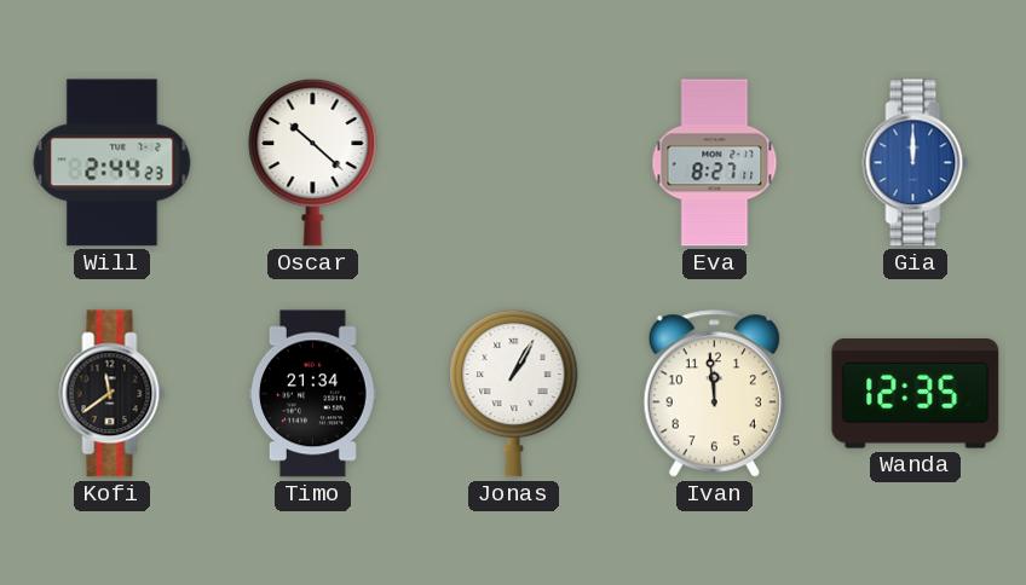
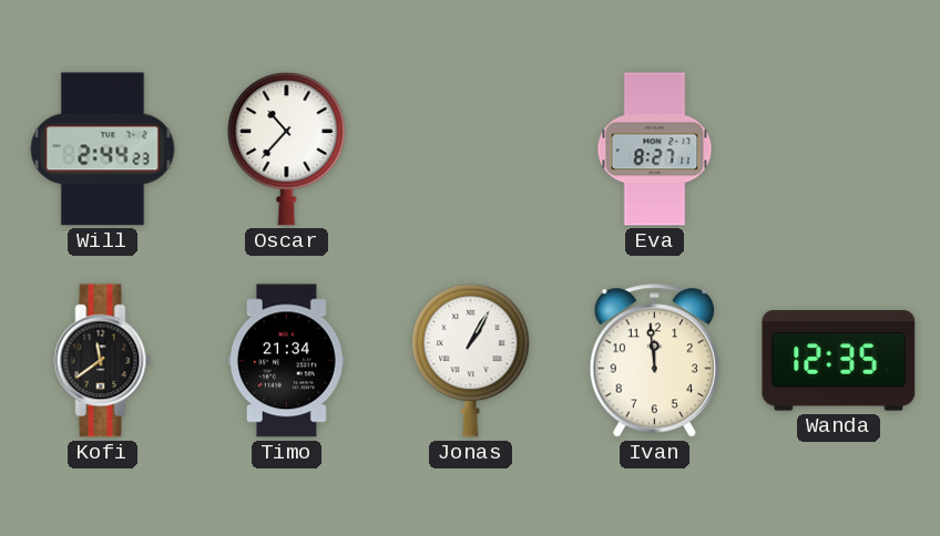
Oscar: 10:22 -> 10:37 (287, 148)
Gia: 12:00 -> none (916, 163)
